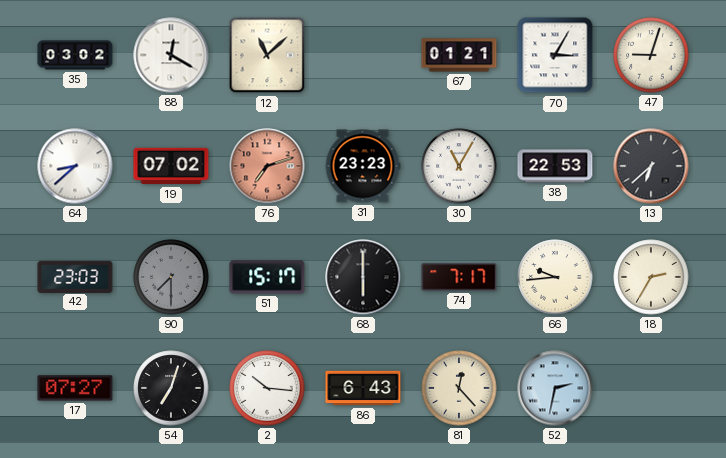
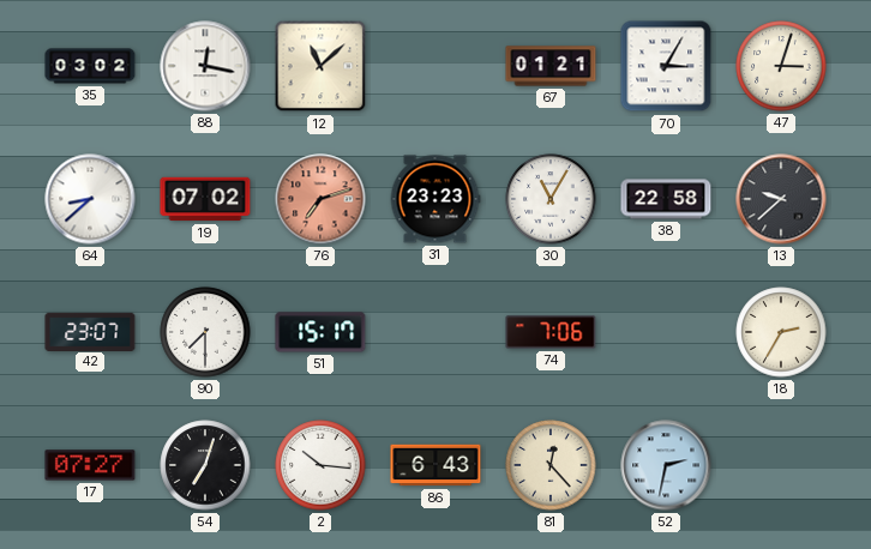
88: 12:20 -> 12:17 (205, 66)
47: 9:03 -> 3:03 (781, 66)
38: 22:53 -> 22:58 (666, 199)
13: 6:38 -> 9:38 (781, 199)
42: 23:03 -> 23:07 (90, 331)
90 dial: grey -> white (205, 332)
68: 6:00 -> none (363, 277)
74: 7:17 -> 7:06 (551, 332)
66: 9:44 -> none (555, 277)
